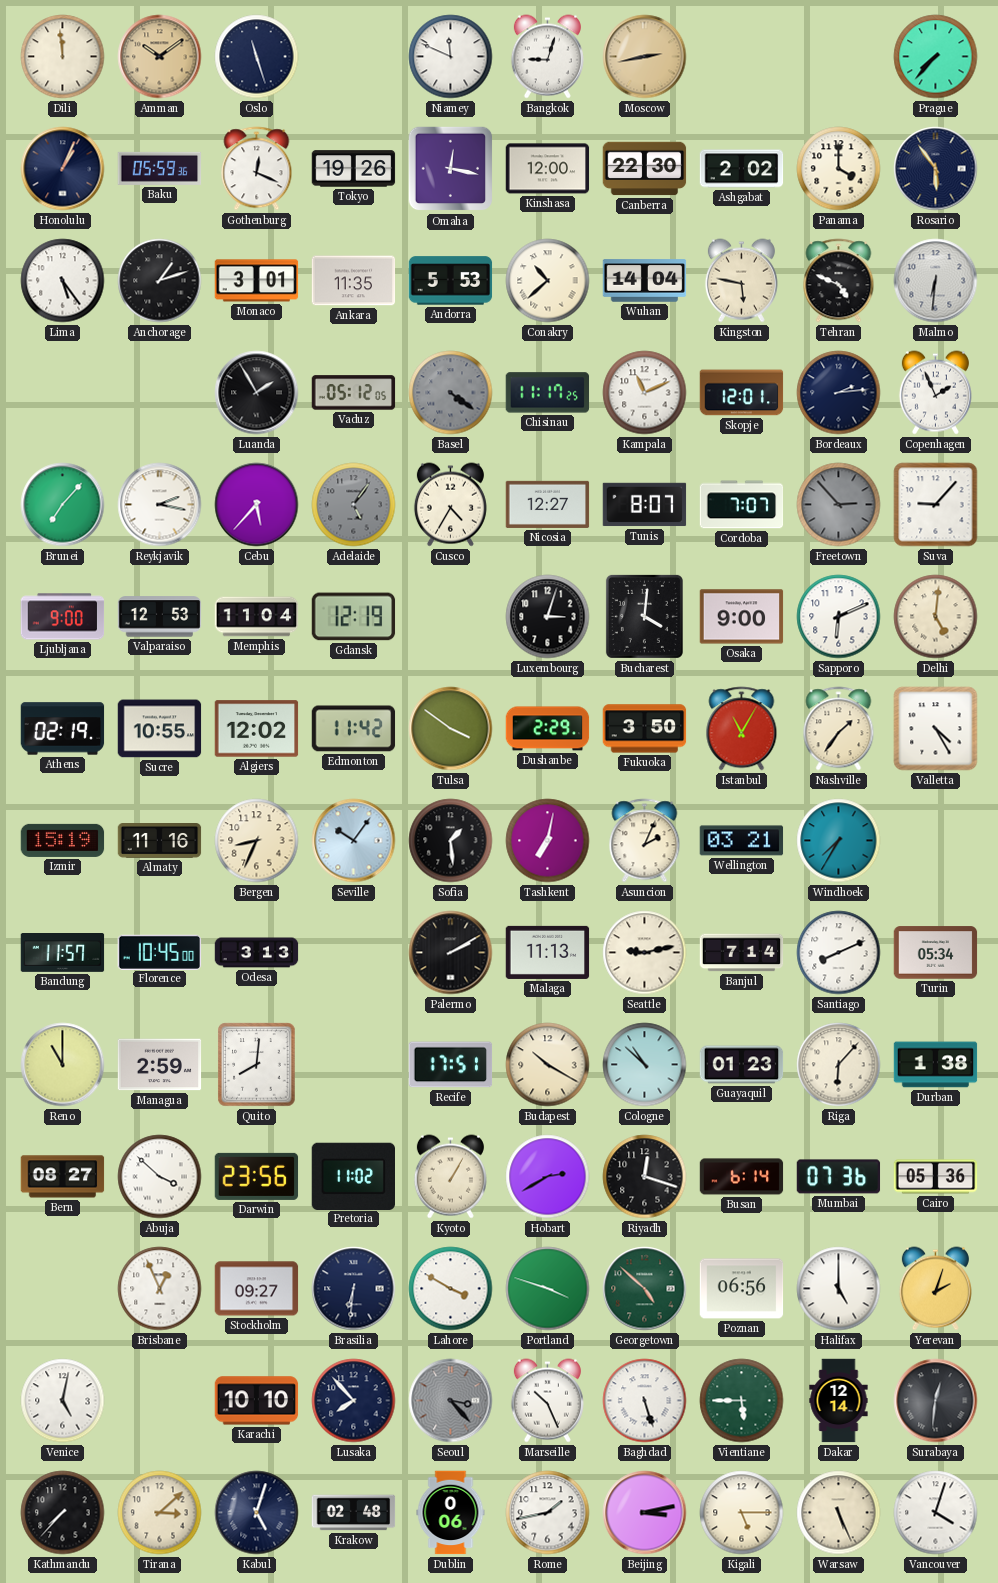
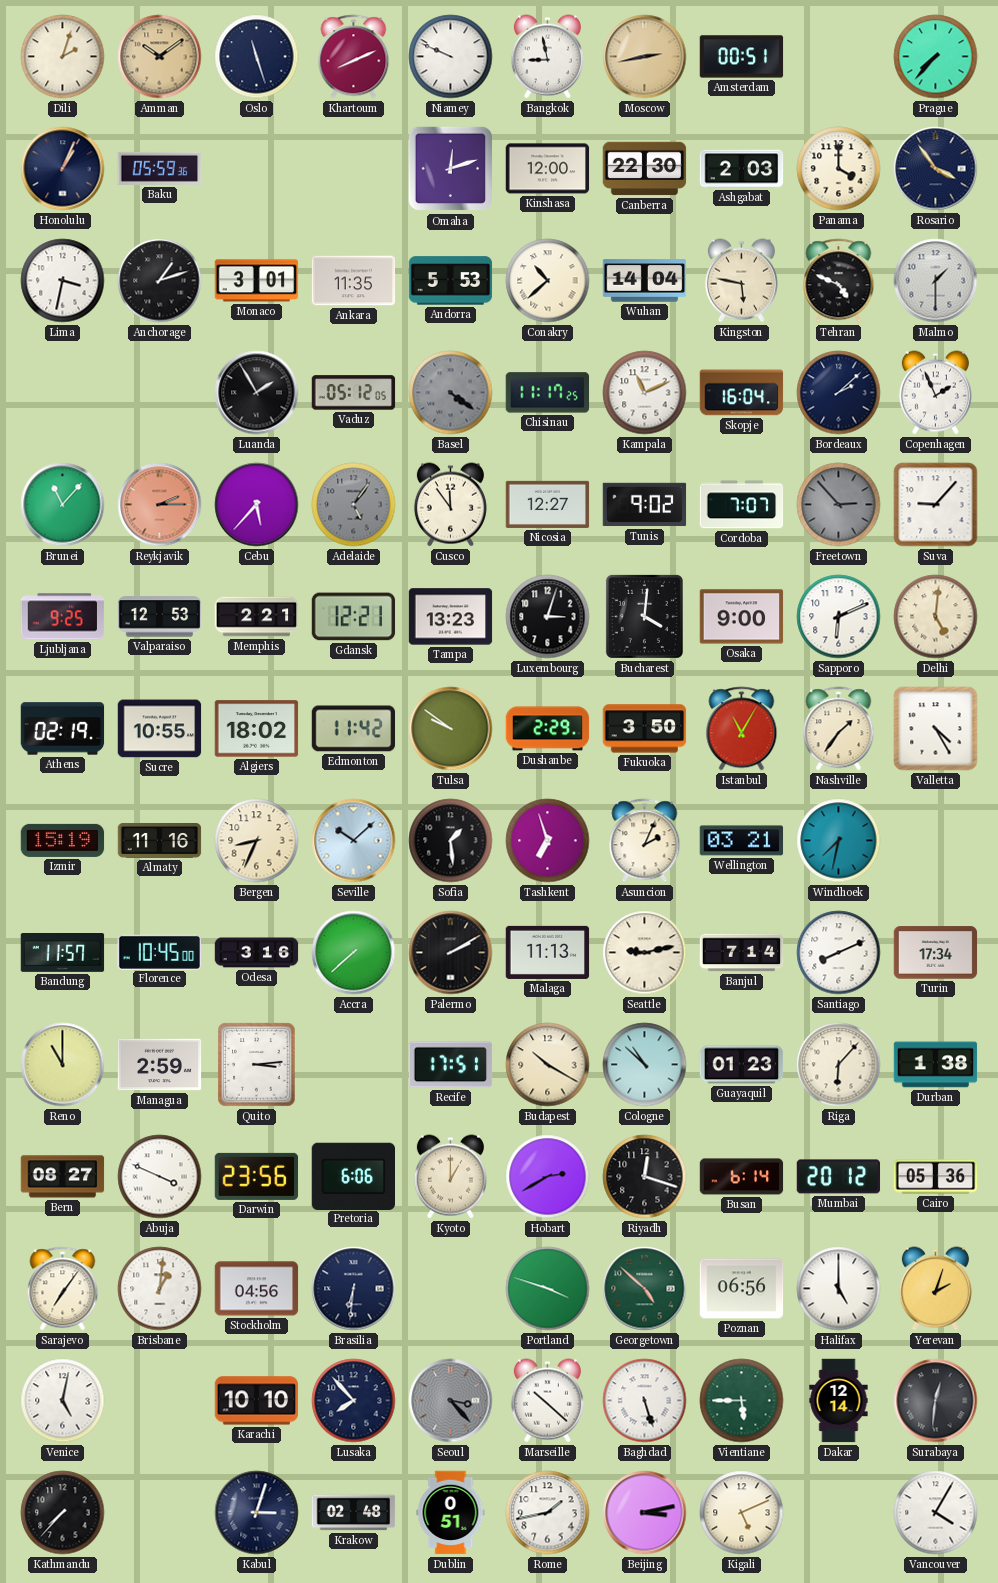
Dili: 11:59 -> 2:03 (63, 57)
Khartoum: none -> 8:11 (354, 57)
Niamey: 11:49 -> 9:49 (451, 57)
Bangkok: 9:03 -> 8:58 (547, 57)
Amsterdam: none -> 00:51 (742, 57)
Gothenburg: 12:19 -> none (257, 169)
Tokyo: 19:26 -> none (354, 169)
Omaha: 12:17 -> 12:12 (451, 169)
Ashgabat: 2:02 -> 2:03 (742, 169)
Rosario: 5:54 -> 3:54 (936, 169)
Lima: 5:24 -> 3:32 (63, 281)
Malmo: 6:31 -> 1:30 (936, 281)
Skopje: 12:01 -> 16:04 (742, 393)
Bordeaux: 2:14 -> 2:08 (839, 393)
Brunei: 7:07 -> 11:07 (63, 505)
Reykjavik: 2:17 -> 2:15 (160, 505)
Reykjavik dial: white -> salmon (160, 505)
Cusco: 4:35 -> 11:54 (450, 505)
Tunis: 8:07 -> 9:02 (645, 505)
Ljubljana: 9:00 -> 9:25 (63, 617)
Memphis: 11:04 -> 2:21 (257, 617)
Gdansk: 12:19 -> 12:21 (354, 617)
Tampa: none -> 13:23 (451, 617)
Algiers: 12:02 -> 18:02 (257, 729)
Tulsa: 3:51 -> 9:51 (451, 729)
Seville: 10:06 -> 10:08 (354, 841)
Tashkent: 7:02 -> 6:57 (548, 841)
Windhoek: 7:35 -> 7:32 (839, 841)
Odesa: 3:13 -> 3:16 (257, 953)
Accra: none -> 7:38 (354, 953)
Turin: 05:34 -> 17:34 (936, 953)
Quito: 8:01 -> 3:14 (257, 1065)
Abuja: 3:52 -> 3:49 (160, 1177)
Pretoria: 11:02 -> 6:06 (353, 1176)
Kyoto: 1:05 -> 1:00 (450, 1177)
Mumbai: 07:36 -> 20:12 (839, 1177)
Sarajevo: none -> 7:06 (63, 1289)
Brisbane: 12:56 -> 1:01 (160, 1289)
Stockholm: 09:27 -> 04:56 (257, 1289)
Lahore: 3:50 -> none (451, 1289)
Marseille: 10:26 -> 10:22 (547, 1401)
Tirana: 3:08 -> none (160, 1513)
Kabul: 5:03 -> 3:03 (257, 1513)
Dublin: 0:06 -> 0:51 (451, 1513)
Kigali: 5:15 -> 5:11 (742, 1513)
Warsaw: 5:26 -> none (839, 1513)
Vancouver: 4:03 -> 4:05 (936, 1513)
